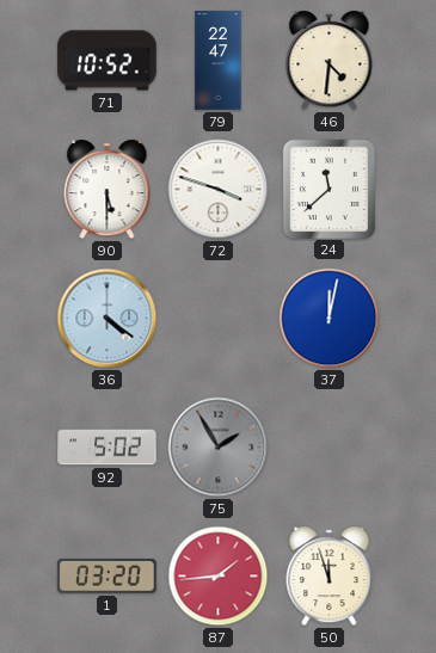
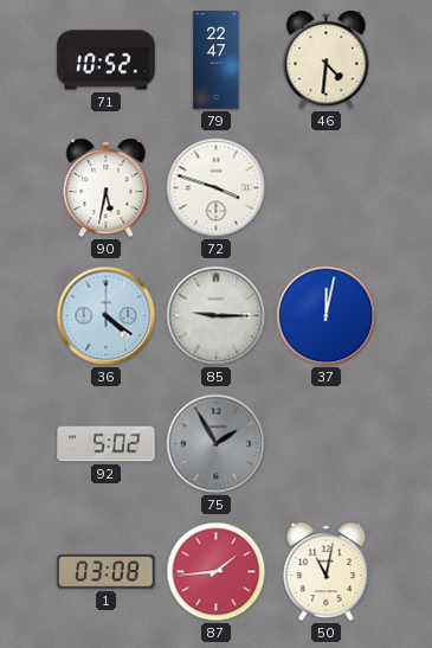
90: 5:30 -> 5:32 (107, 188)
24: 11:38 -> none (328, 189)
85: none -> 9:15 (217, 316)
1: 03:20 -> 03:08 (107, 572)
50: 11:57 -> 11:02 (327, 572)
